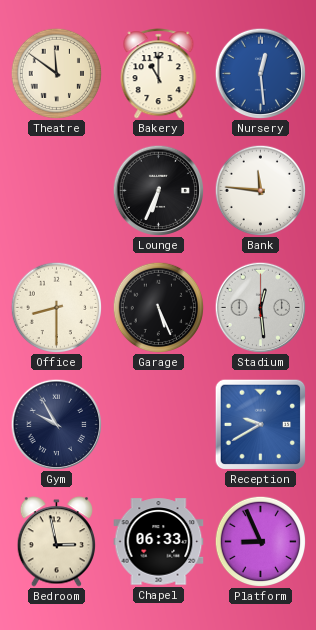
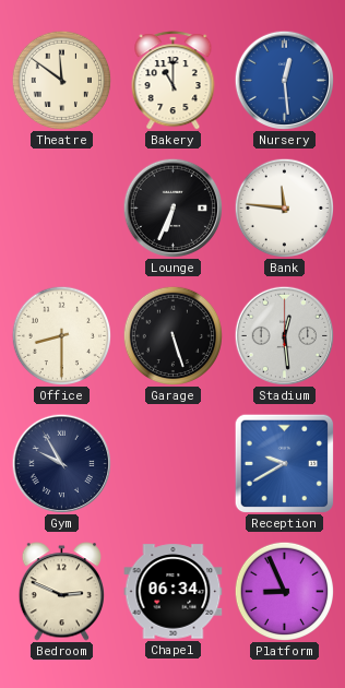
Garage: 5:26 -> 5:27 (172, 335)
Bedroom: 2:58 -> 2:49 (62, 592)
Chapel: 06:33 -> 06:34 (174, 592)
